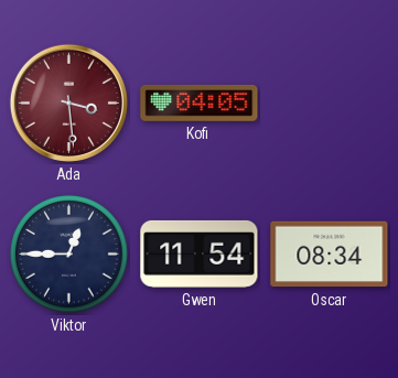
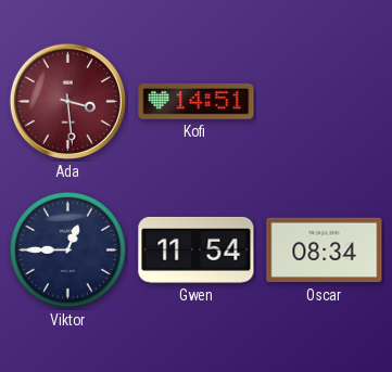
Kofi: 04:05 -> 14:51 (197, 101)
